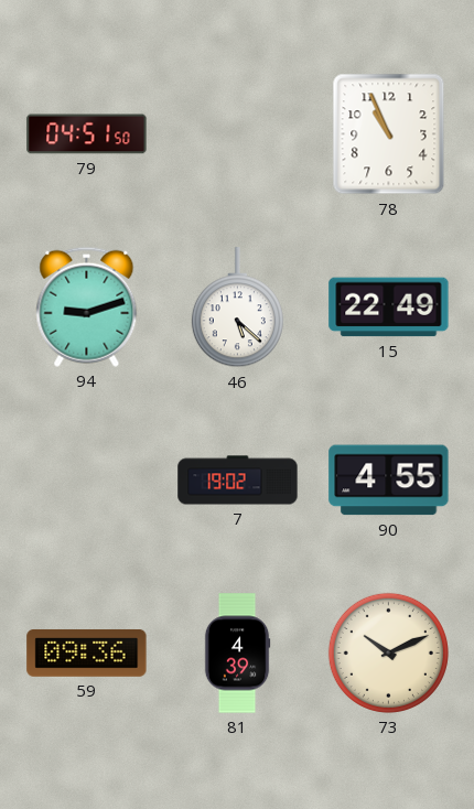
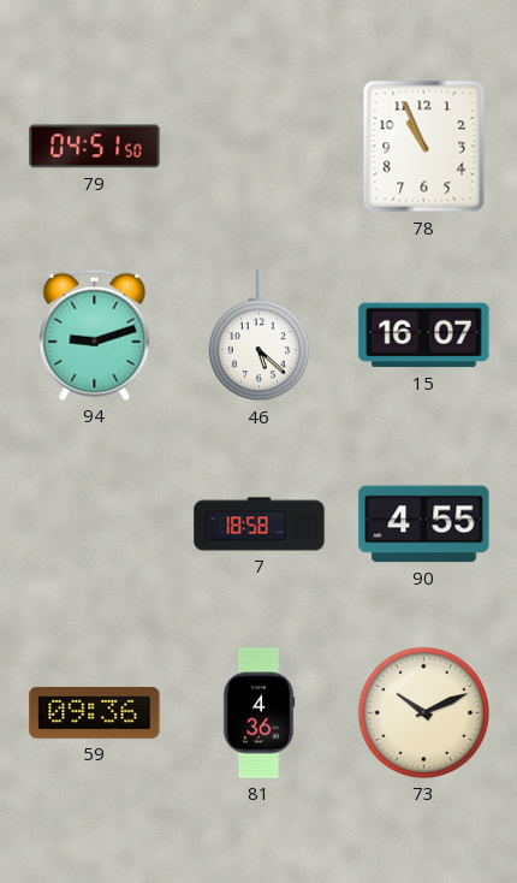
15: 22:49 -> 16:07 (424, 336)
7: 19:02 -> 18:58 (260, 525)
81: 4:39 -> 4:36 (258, 713)
